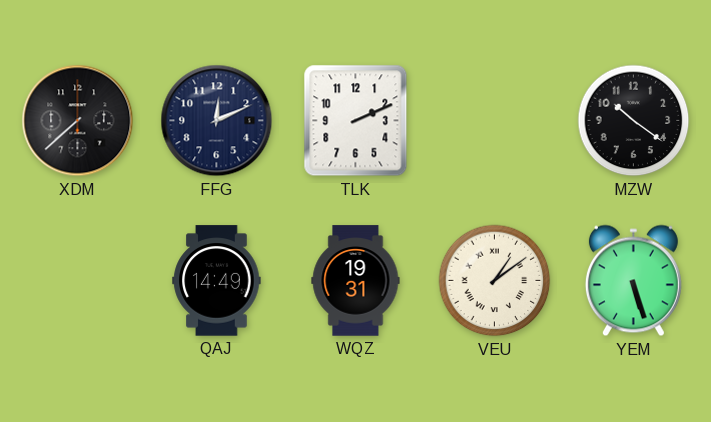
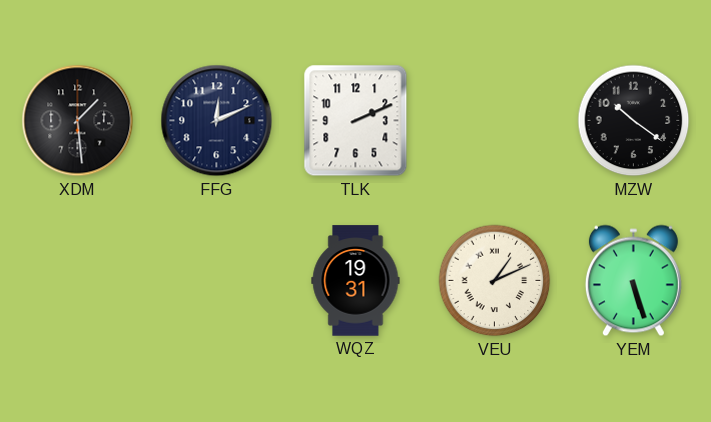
XDM: 7:38 -> 1:29 (78, 121)
QAJ: 14:49 -> none (217, 281)
VEU: 1:09 -> 1:11 (495, 281)
